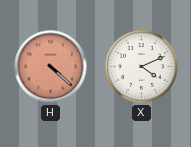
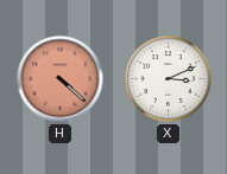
X: 4:11 -> 3:11 (169, 79)
